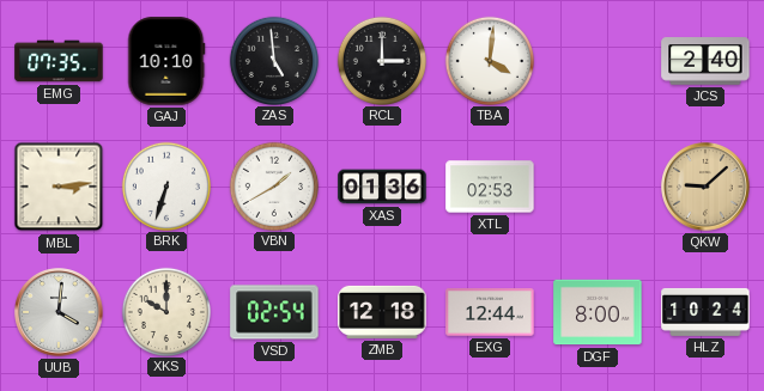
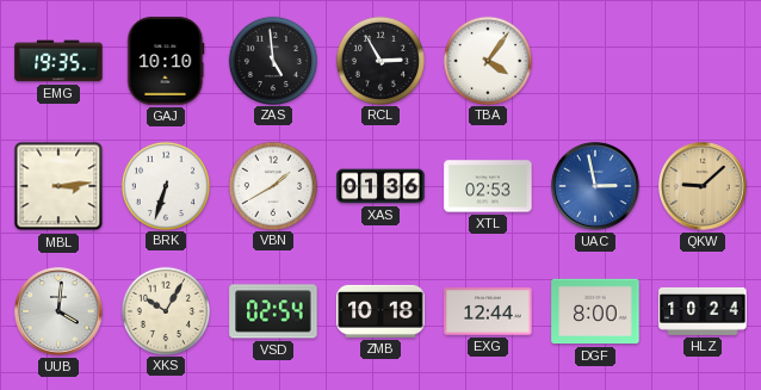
EMG: 07:35 -> 19:35 (58, 61)
RCL: 3:00 -> 2:55 (379, 60)
TBA: 4:01 -> 4:06 (487, 60)
JCS: 2:40 -> none (705, 61)
UAC: none -> 2:58 (595, 186)
XKS: 10:00 -> 10:05 (165, 310)
ZMB: 12:18 -> 10:18 (380, 311)
